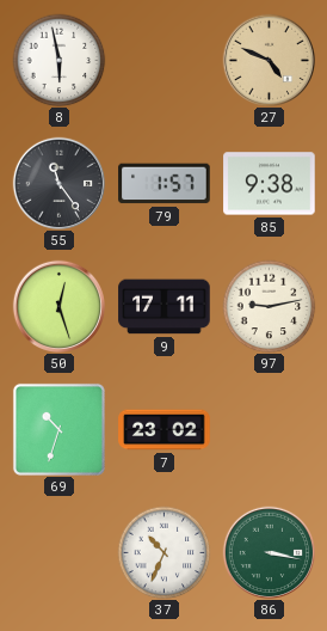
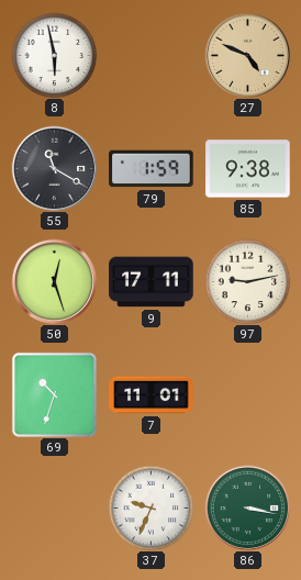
55: 11:24 -> 11:20 (54, 168)
79: 1:57 -> 1:59 (152, 169)
7: 23:02 -> 11:01 (152, 395)
37: 10:34 -> 9:34 (150, 507)
